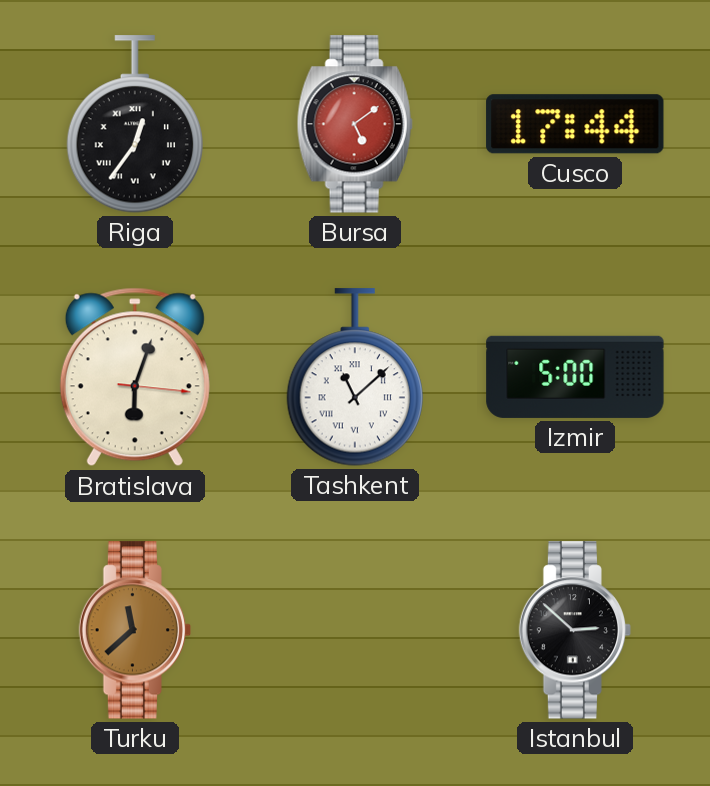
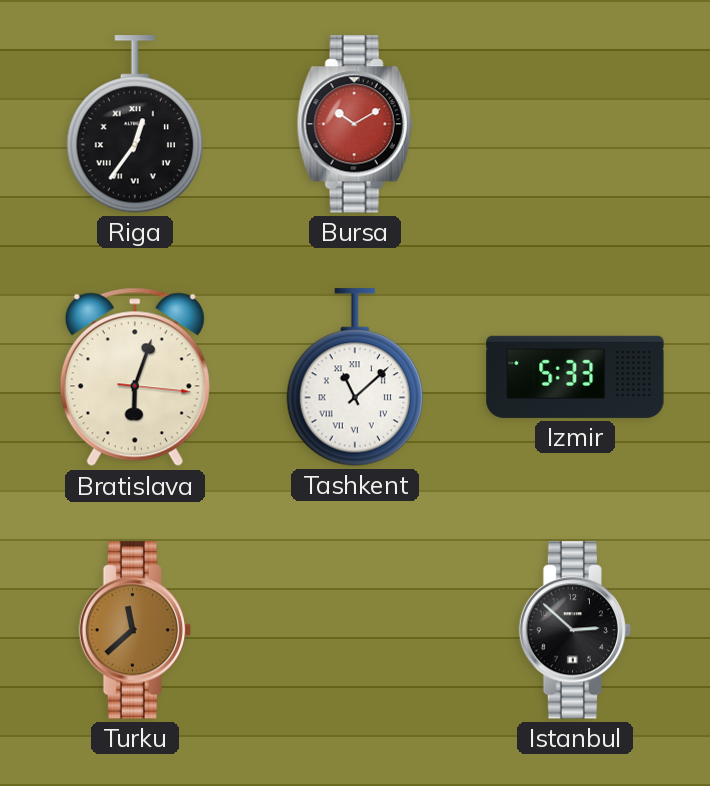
Bursa: 5:09 -> 10:10 (355, 124)
Cusco: 17:44 -> none (575, 124)
Izmir: 5:00 -> 5:33 (575, 377)
